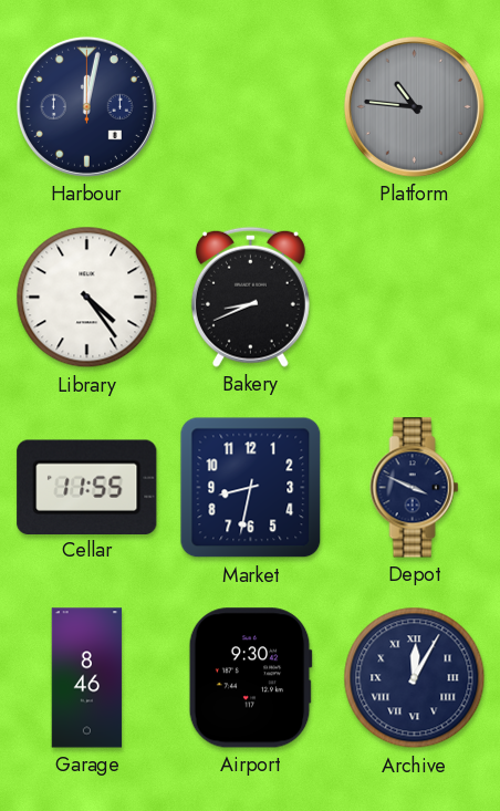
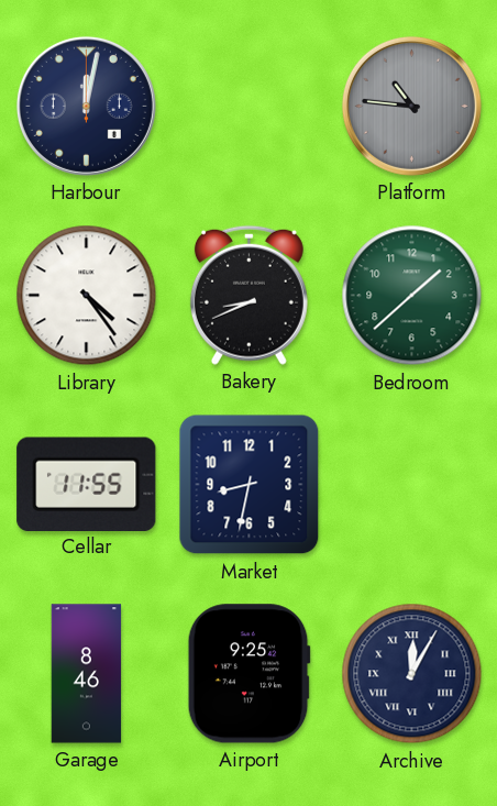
Bedroom: none -> 1:38 (412, 296)
Depot: 3:49 -> none (415, 488)
Airport: 9:30 -> 9:25 (248, 674)
